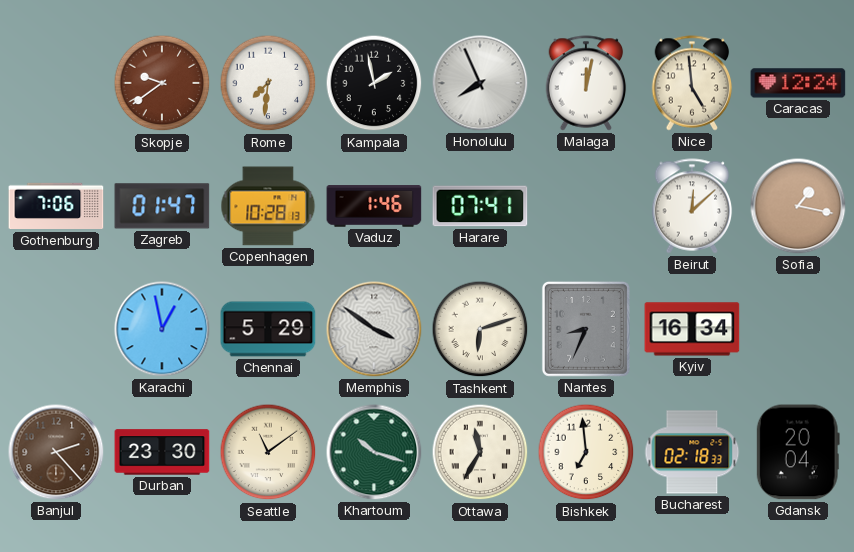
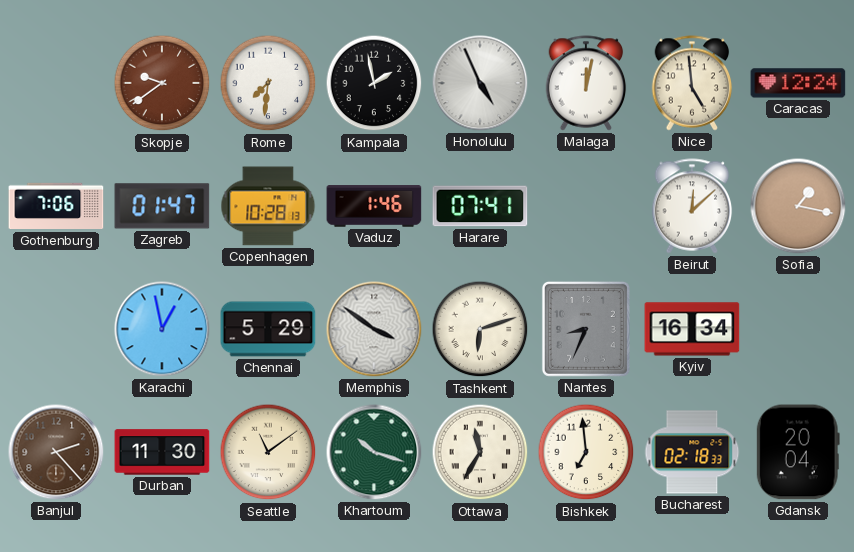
Honolulu: 7:56 -> 4:56 (480, 83)
Durban: 23:30 -> 11:30 (162, 452)
